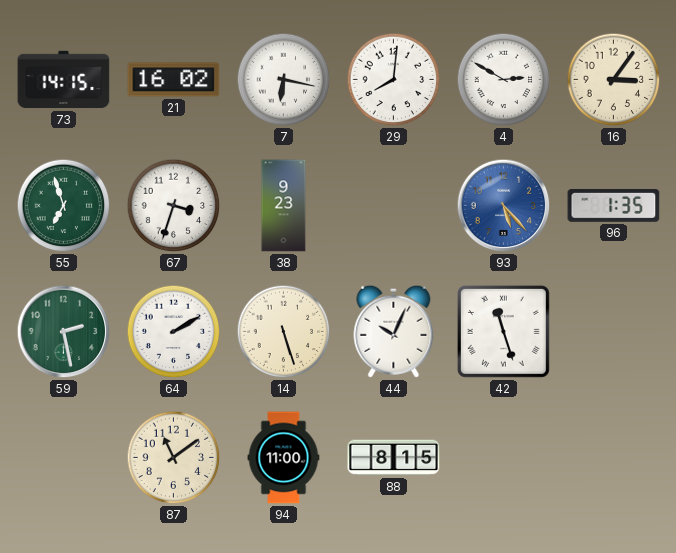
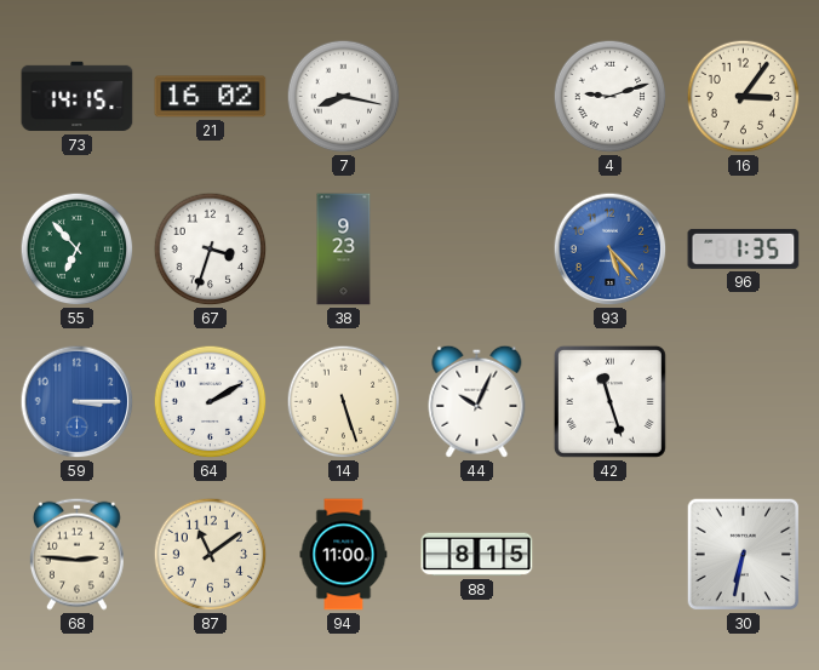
7: 6:17 -> 8:17 (344, 97)
29: 8:01 -> none (394, 80)
4: 2:50 -> 9:12 (611, 97)
55: 6:57 -> 6:53 (78, 250)
59: 2:28 -> 3:15 (78, 402)
59 dial: green -> blue (78, 402)
68: none -> 2:46 (78, 554)
30: none -> 6:32 (744, 555)
